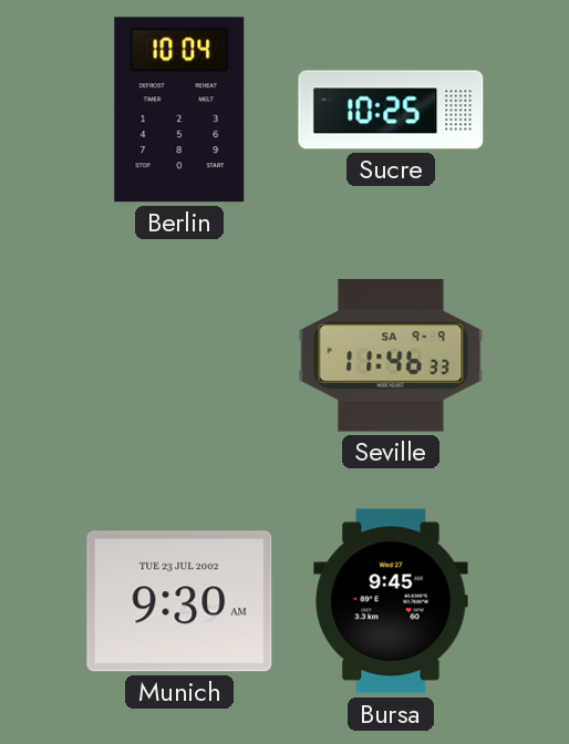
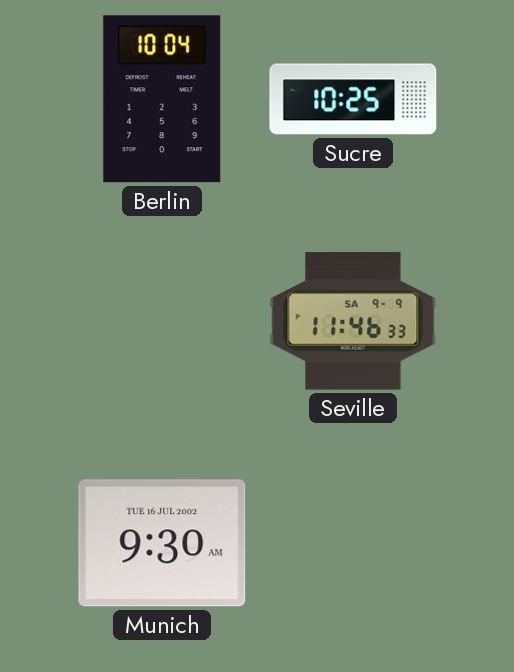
Munich date: TUE 23 JUL 2002 -> TUE 16 JUL 2002 (162, 543)
Bursa: 9:45 -> none (391, 601)
